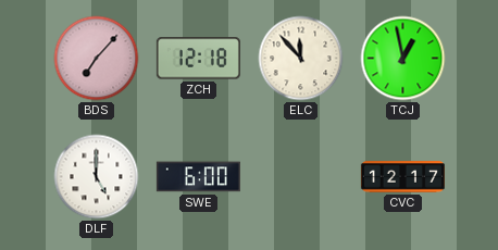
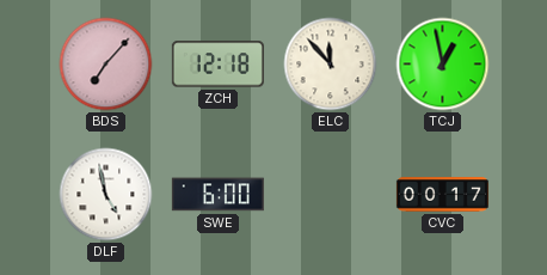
DLF: 5:00 -> 4:58 (106, 195)
CVC: 12:17 -> 00:17 (442, 195)
